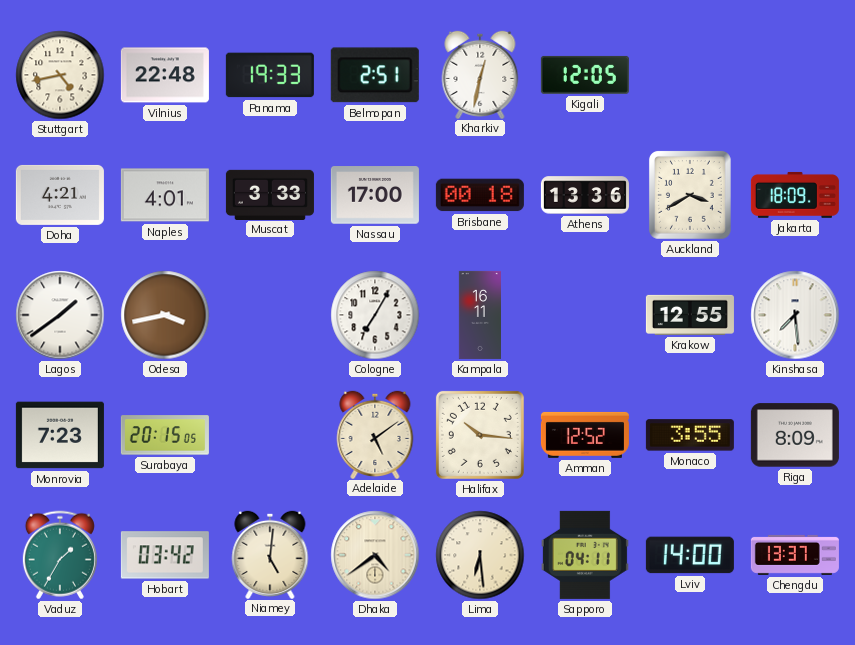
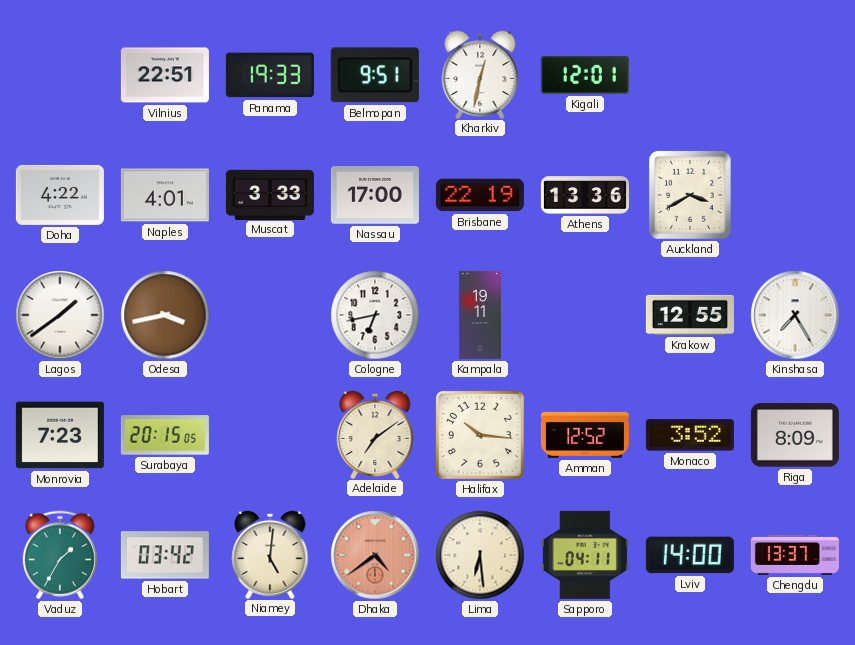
Stuttgart: 4:43 -> none (60, 75)
Vilnius: 22:48 -> 22:51 (165, 75)
Belmopan: 2:51 -> 9:51 (375, 75)
Kigali: 12:05 -> 12:01 (585, 75)
Doha: 4:21 -> 4:22 (60, 195)
Brisbane: 00:18 -> 22:19 (480, 195)
Jakarta: 18:09 -> none (795, 195)
Cologne: 7:05 -> 6:43 (375, 315)
Kampala: 16:11 -> 19:11 (479, 315)
Kinshasa: 7:29 -> 7:25 (795, 315)
Adelaide: 5:09 -> 7:09 (375, 434)
Monaco: 3:55 -> 3:52 (690, 435)
Dhaka dial: cream -> salmon (375, 555)
